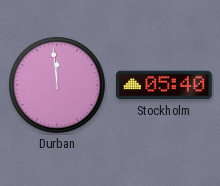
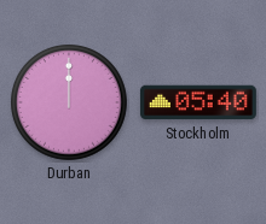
Durban: 11:59 -> 12:00 (70, 104)
